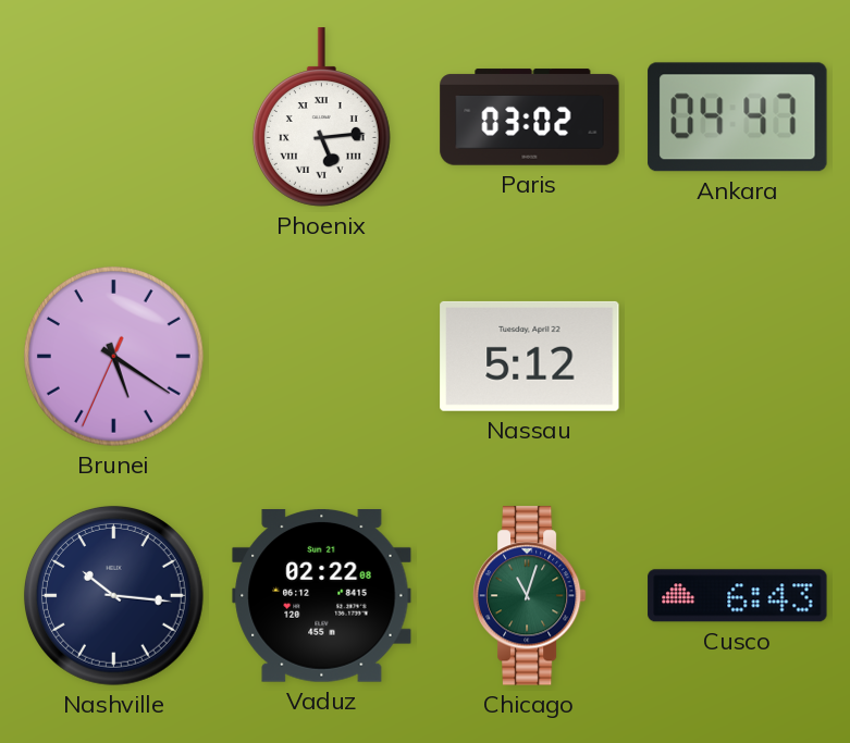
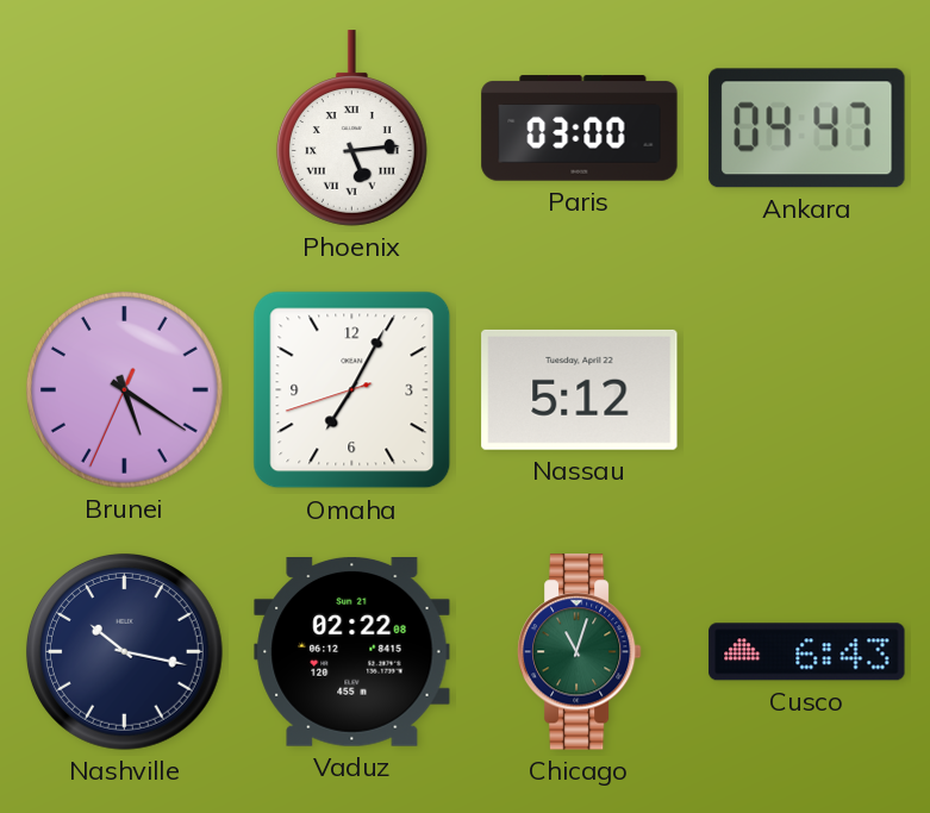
Paris: 03:02 -> 03:00 (580, 129)
Omaha: none -> 7:04 (352, 390)
Nashville: 10:16 -> 10:17 (124, 651)
